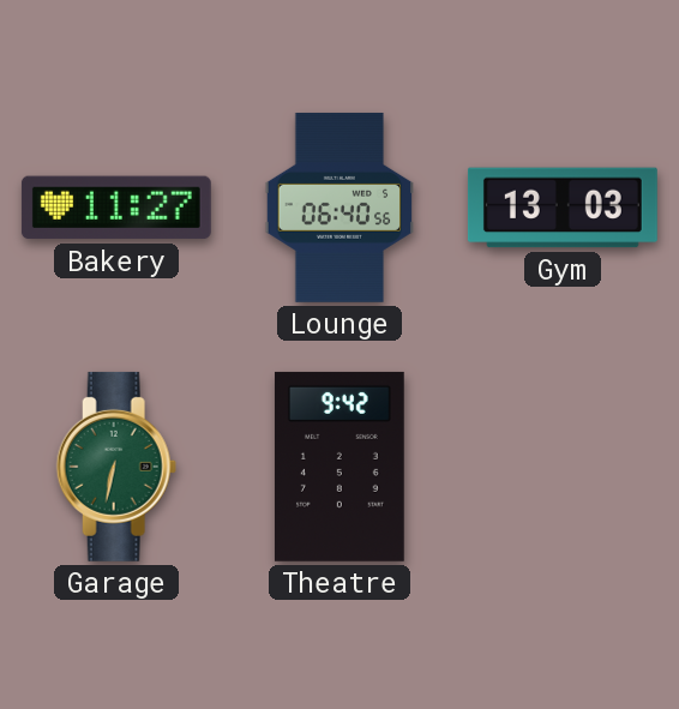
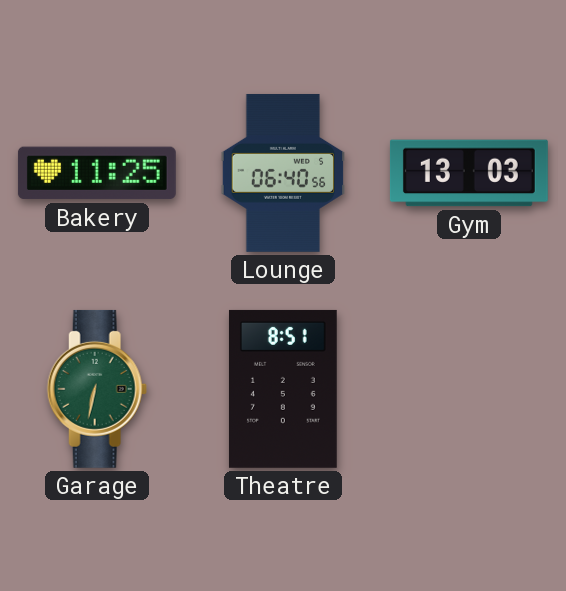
Bakery: 11:27 -> 11:25 (97, 173)
Theatre: 9:42 -> 8:51 (283, 389)
